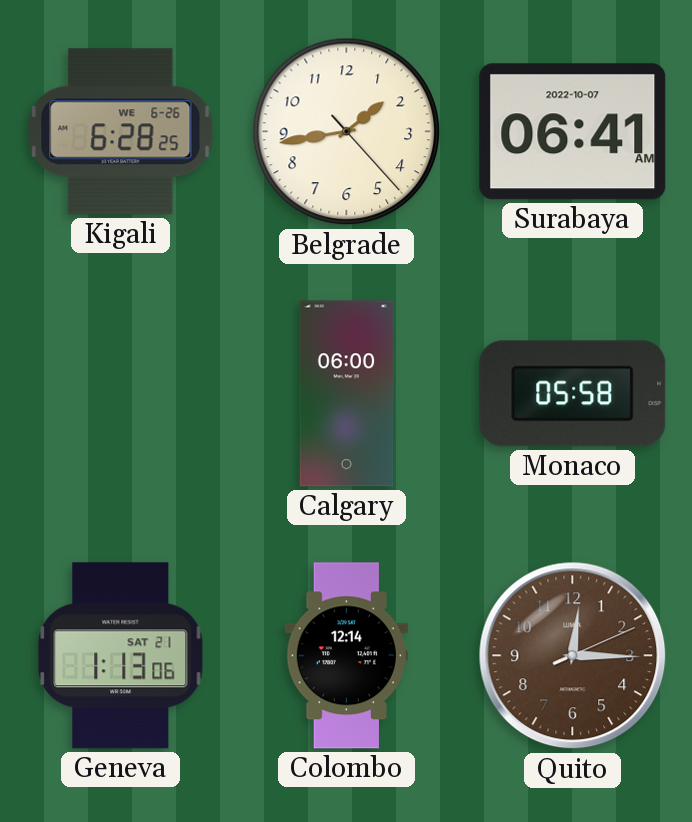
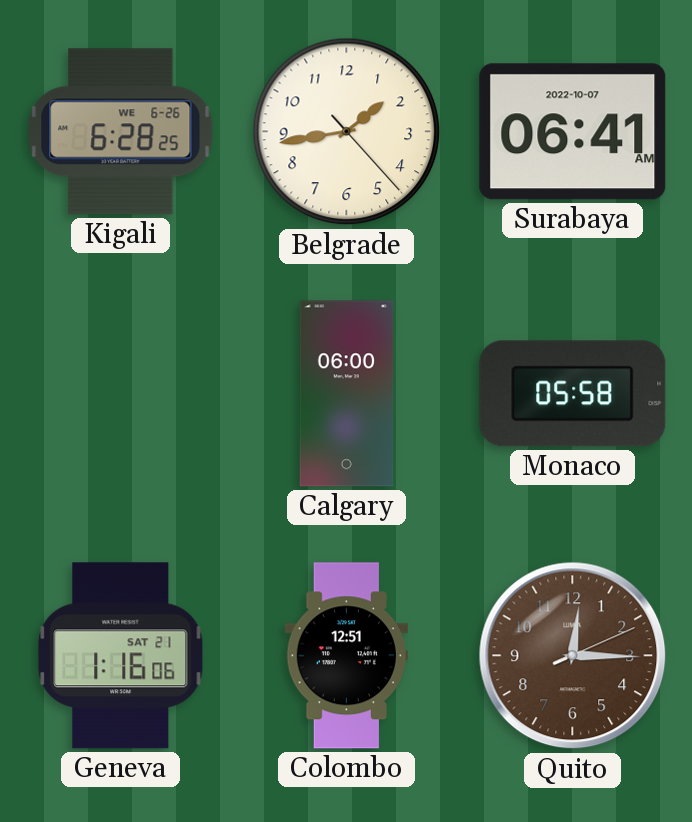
Geneva: 1:13 -> 1:16 (121, 656)
Colombo: 12:14 -> 12:51 (346, 656)
